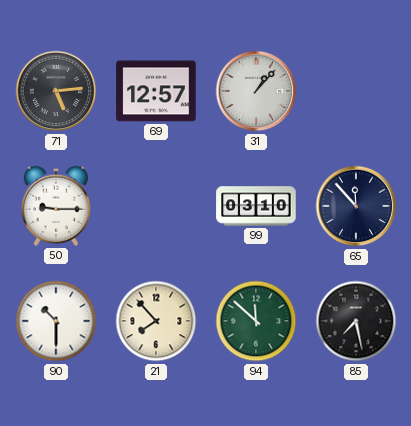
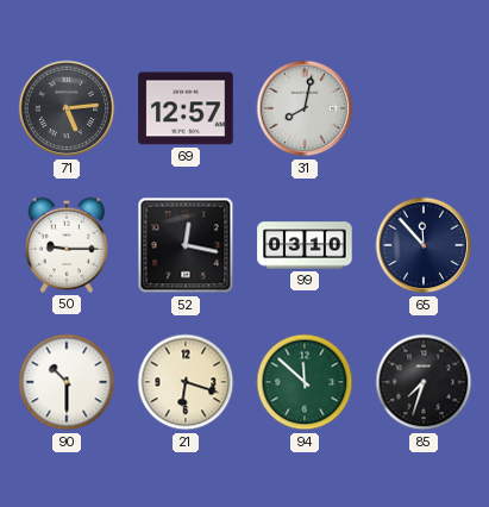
31: 1:07 -> 8:02 (305, 108)
52: none -> 12:17 (186, 245)
21: 7:53 -> 6:18 (186, 382)
85: 7:28 -> 7:33 (424, 382)
